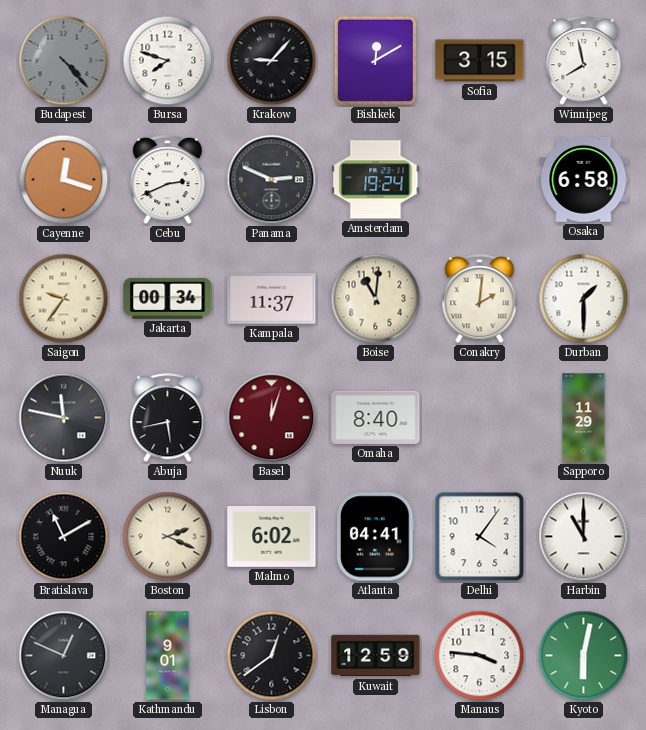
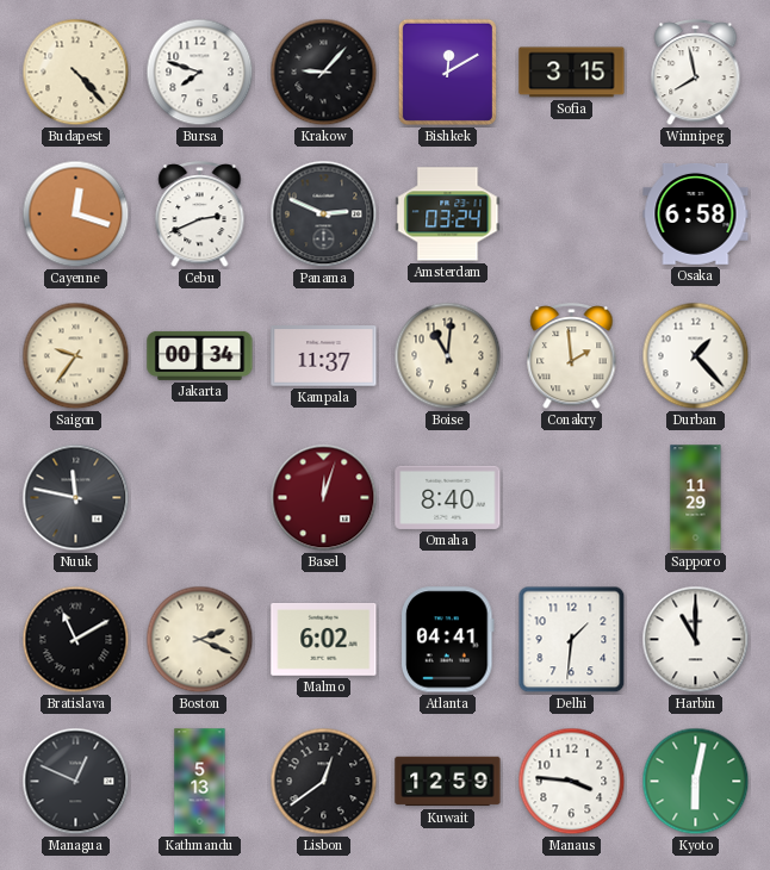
Budapest dial: grey -> cream (76, 73)
Amsterdam: 19:24 -> 03:24 (448, 215)
Conakry: 2:01 -> 1:59 (572, 356)
Durban: 1:30 -> 1:23 (696, 356)
Abuja: 5:43 -> none (168, 418)
Delhi: 4:06 -> 1:31 (572, 640)
Kathmandu: 9:01 -> 5:13 (200, 782)
